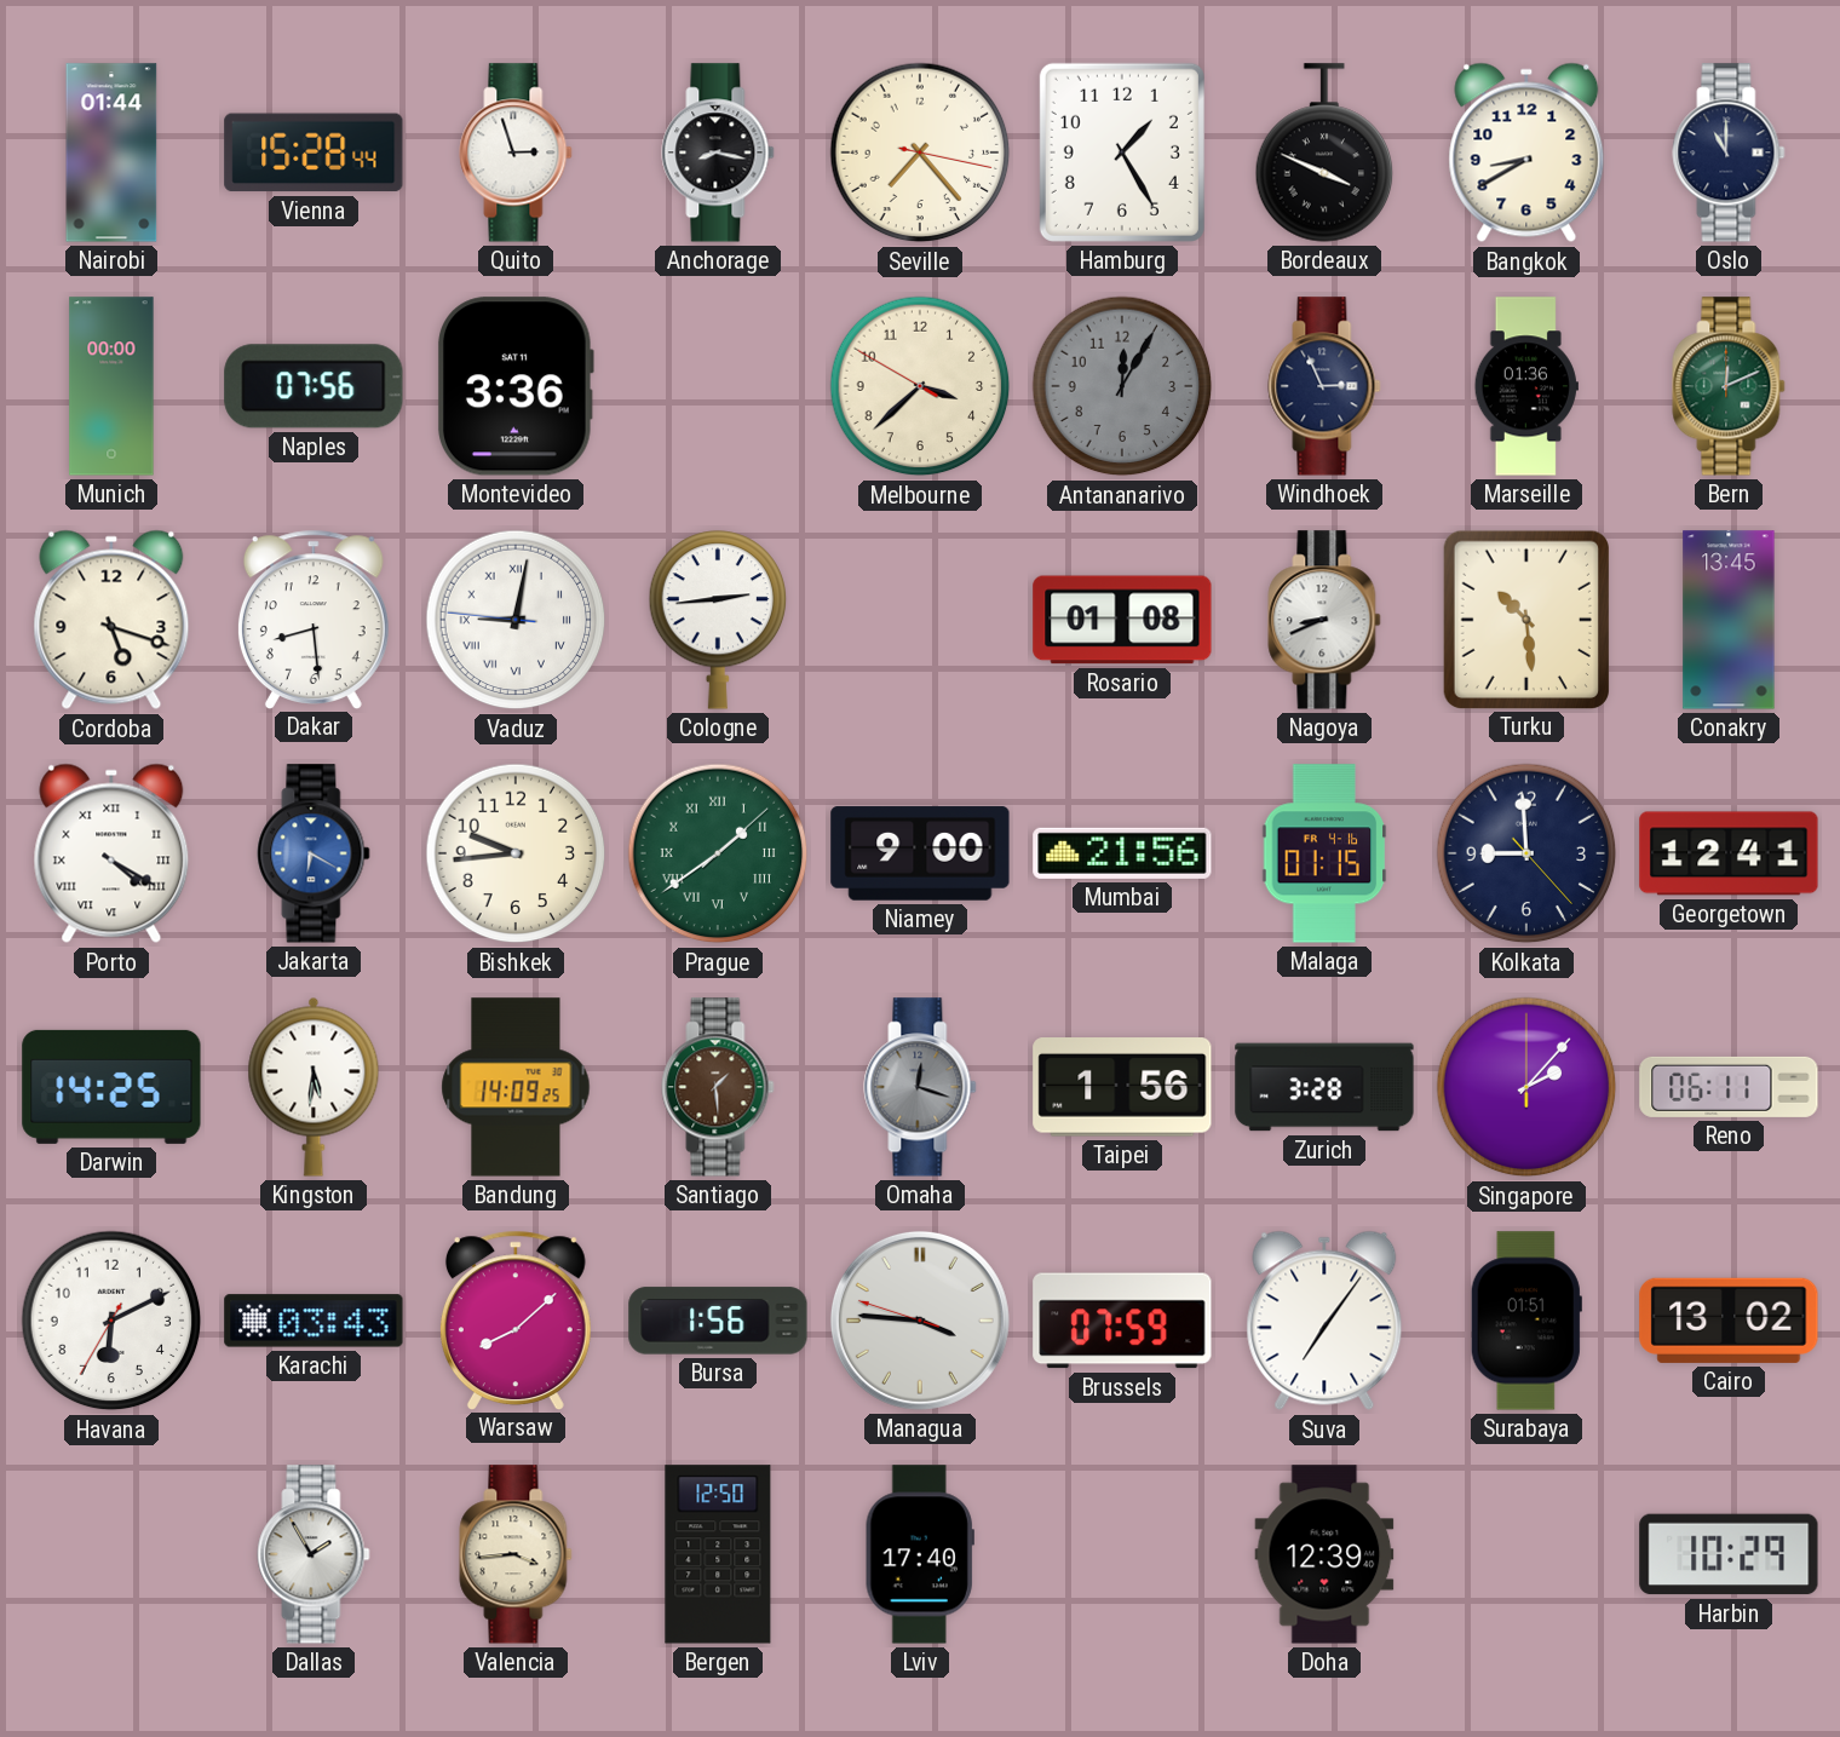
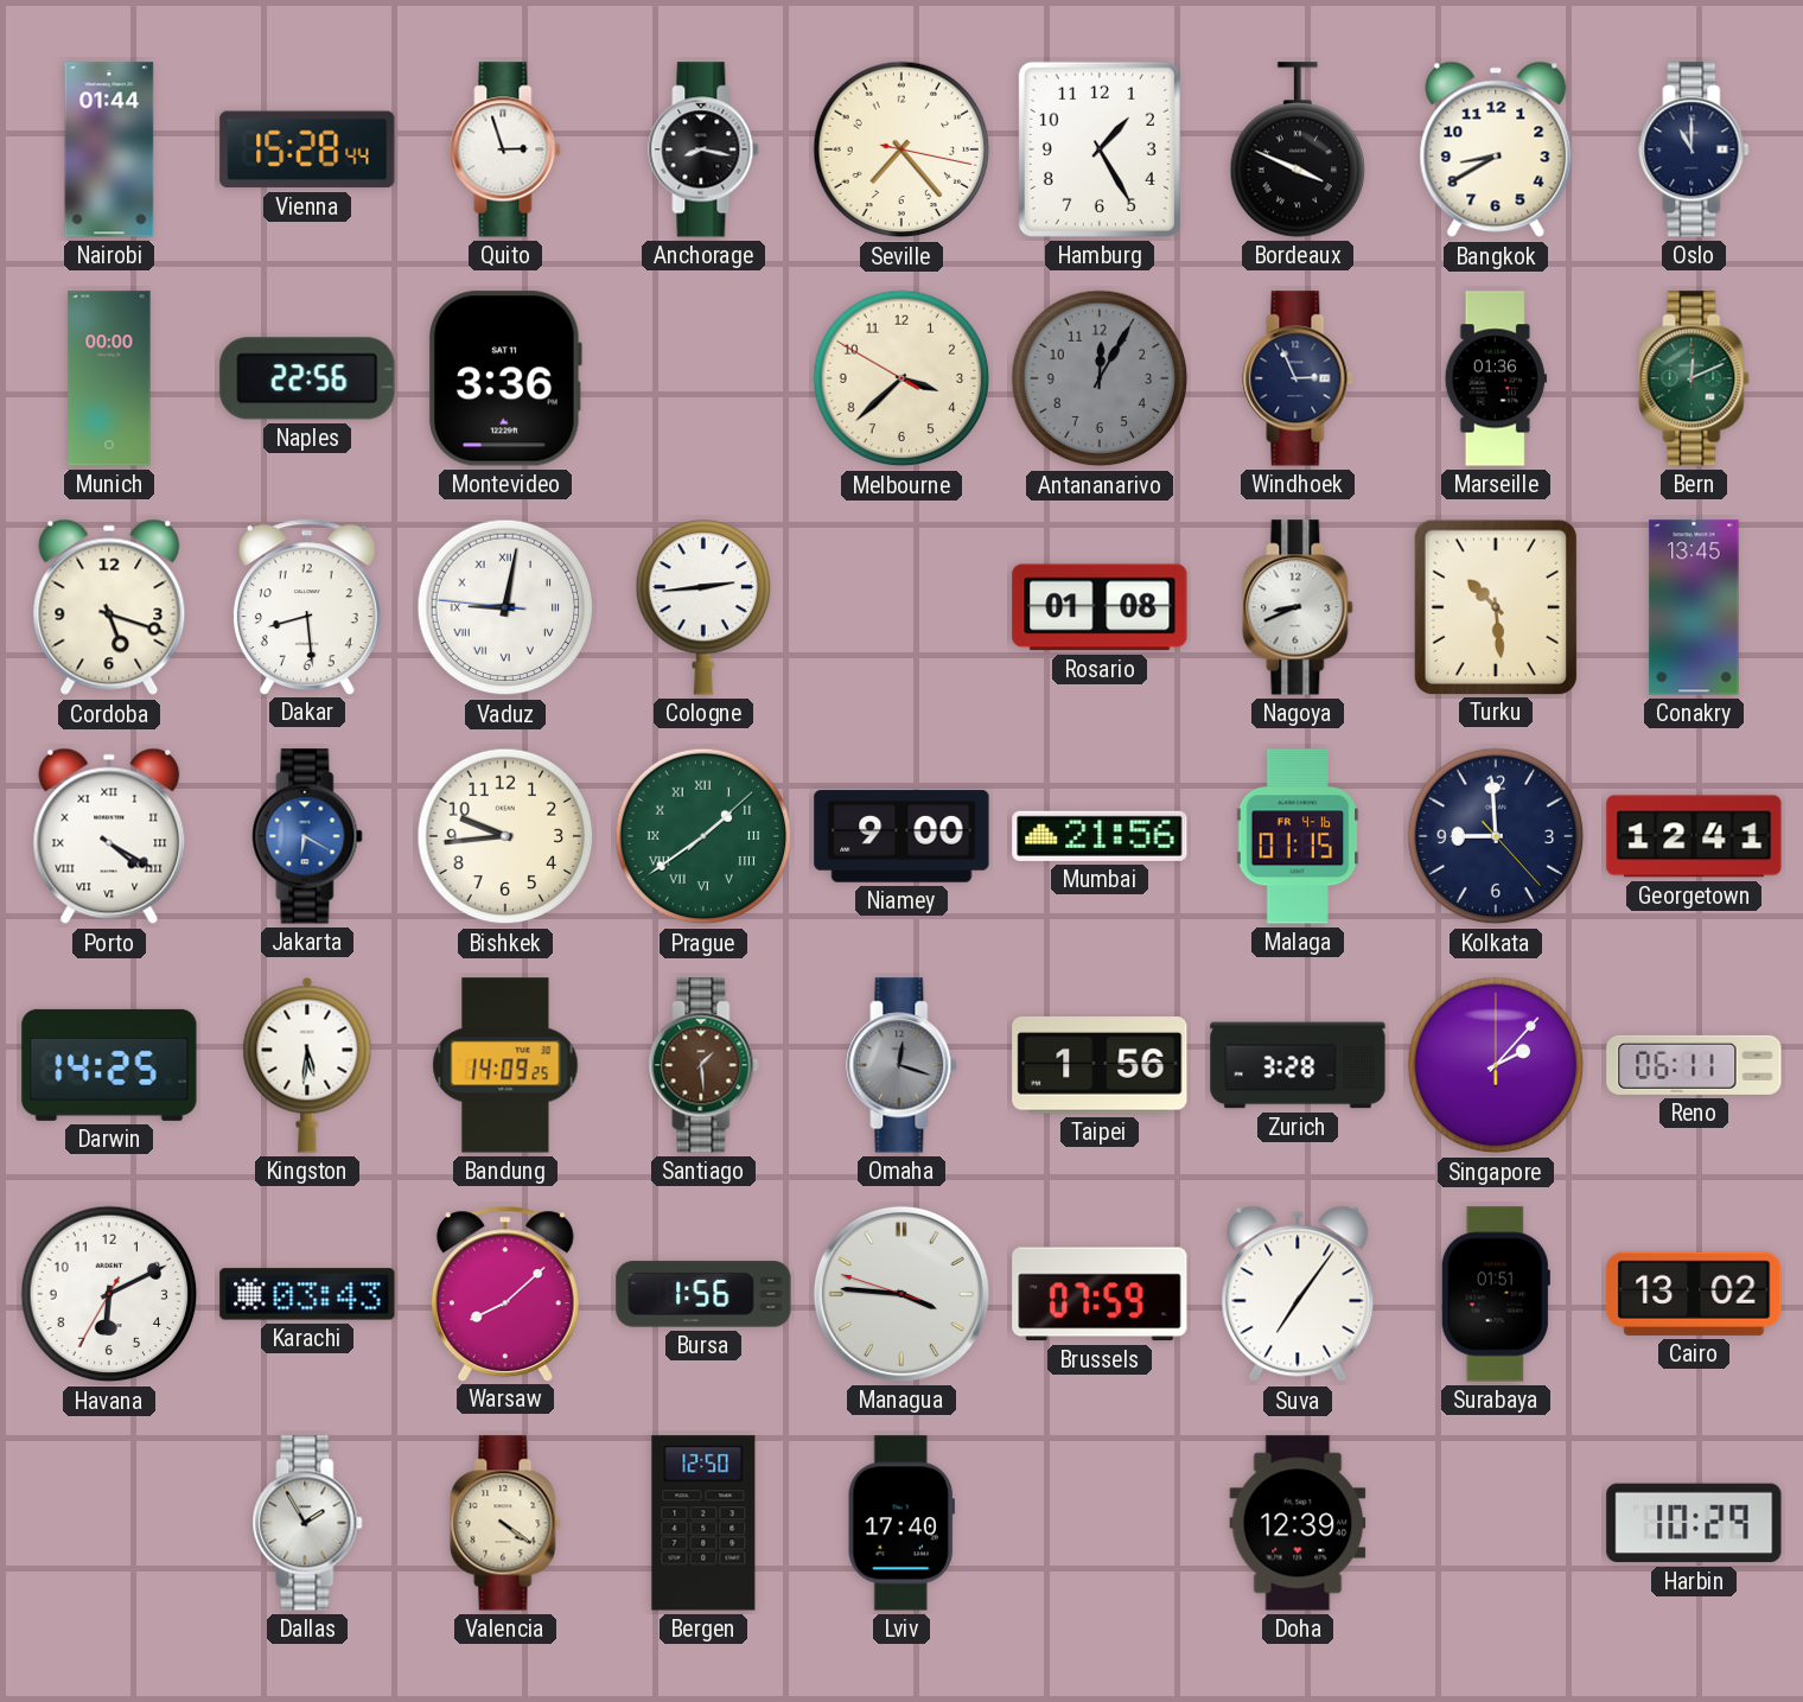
Naples: 07:56 -> 22:56 (307, 378)
Valencia: 3:44 -> 4:21 (505, 1523)
